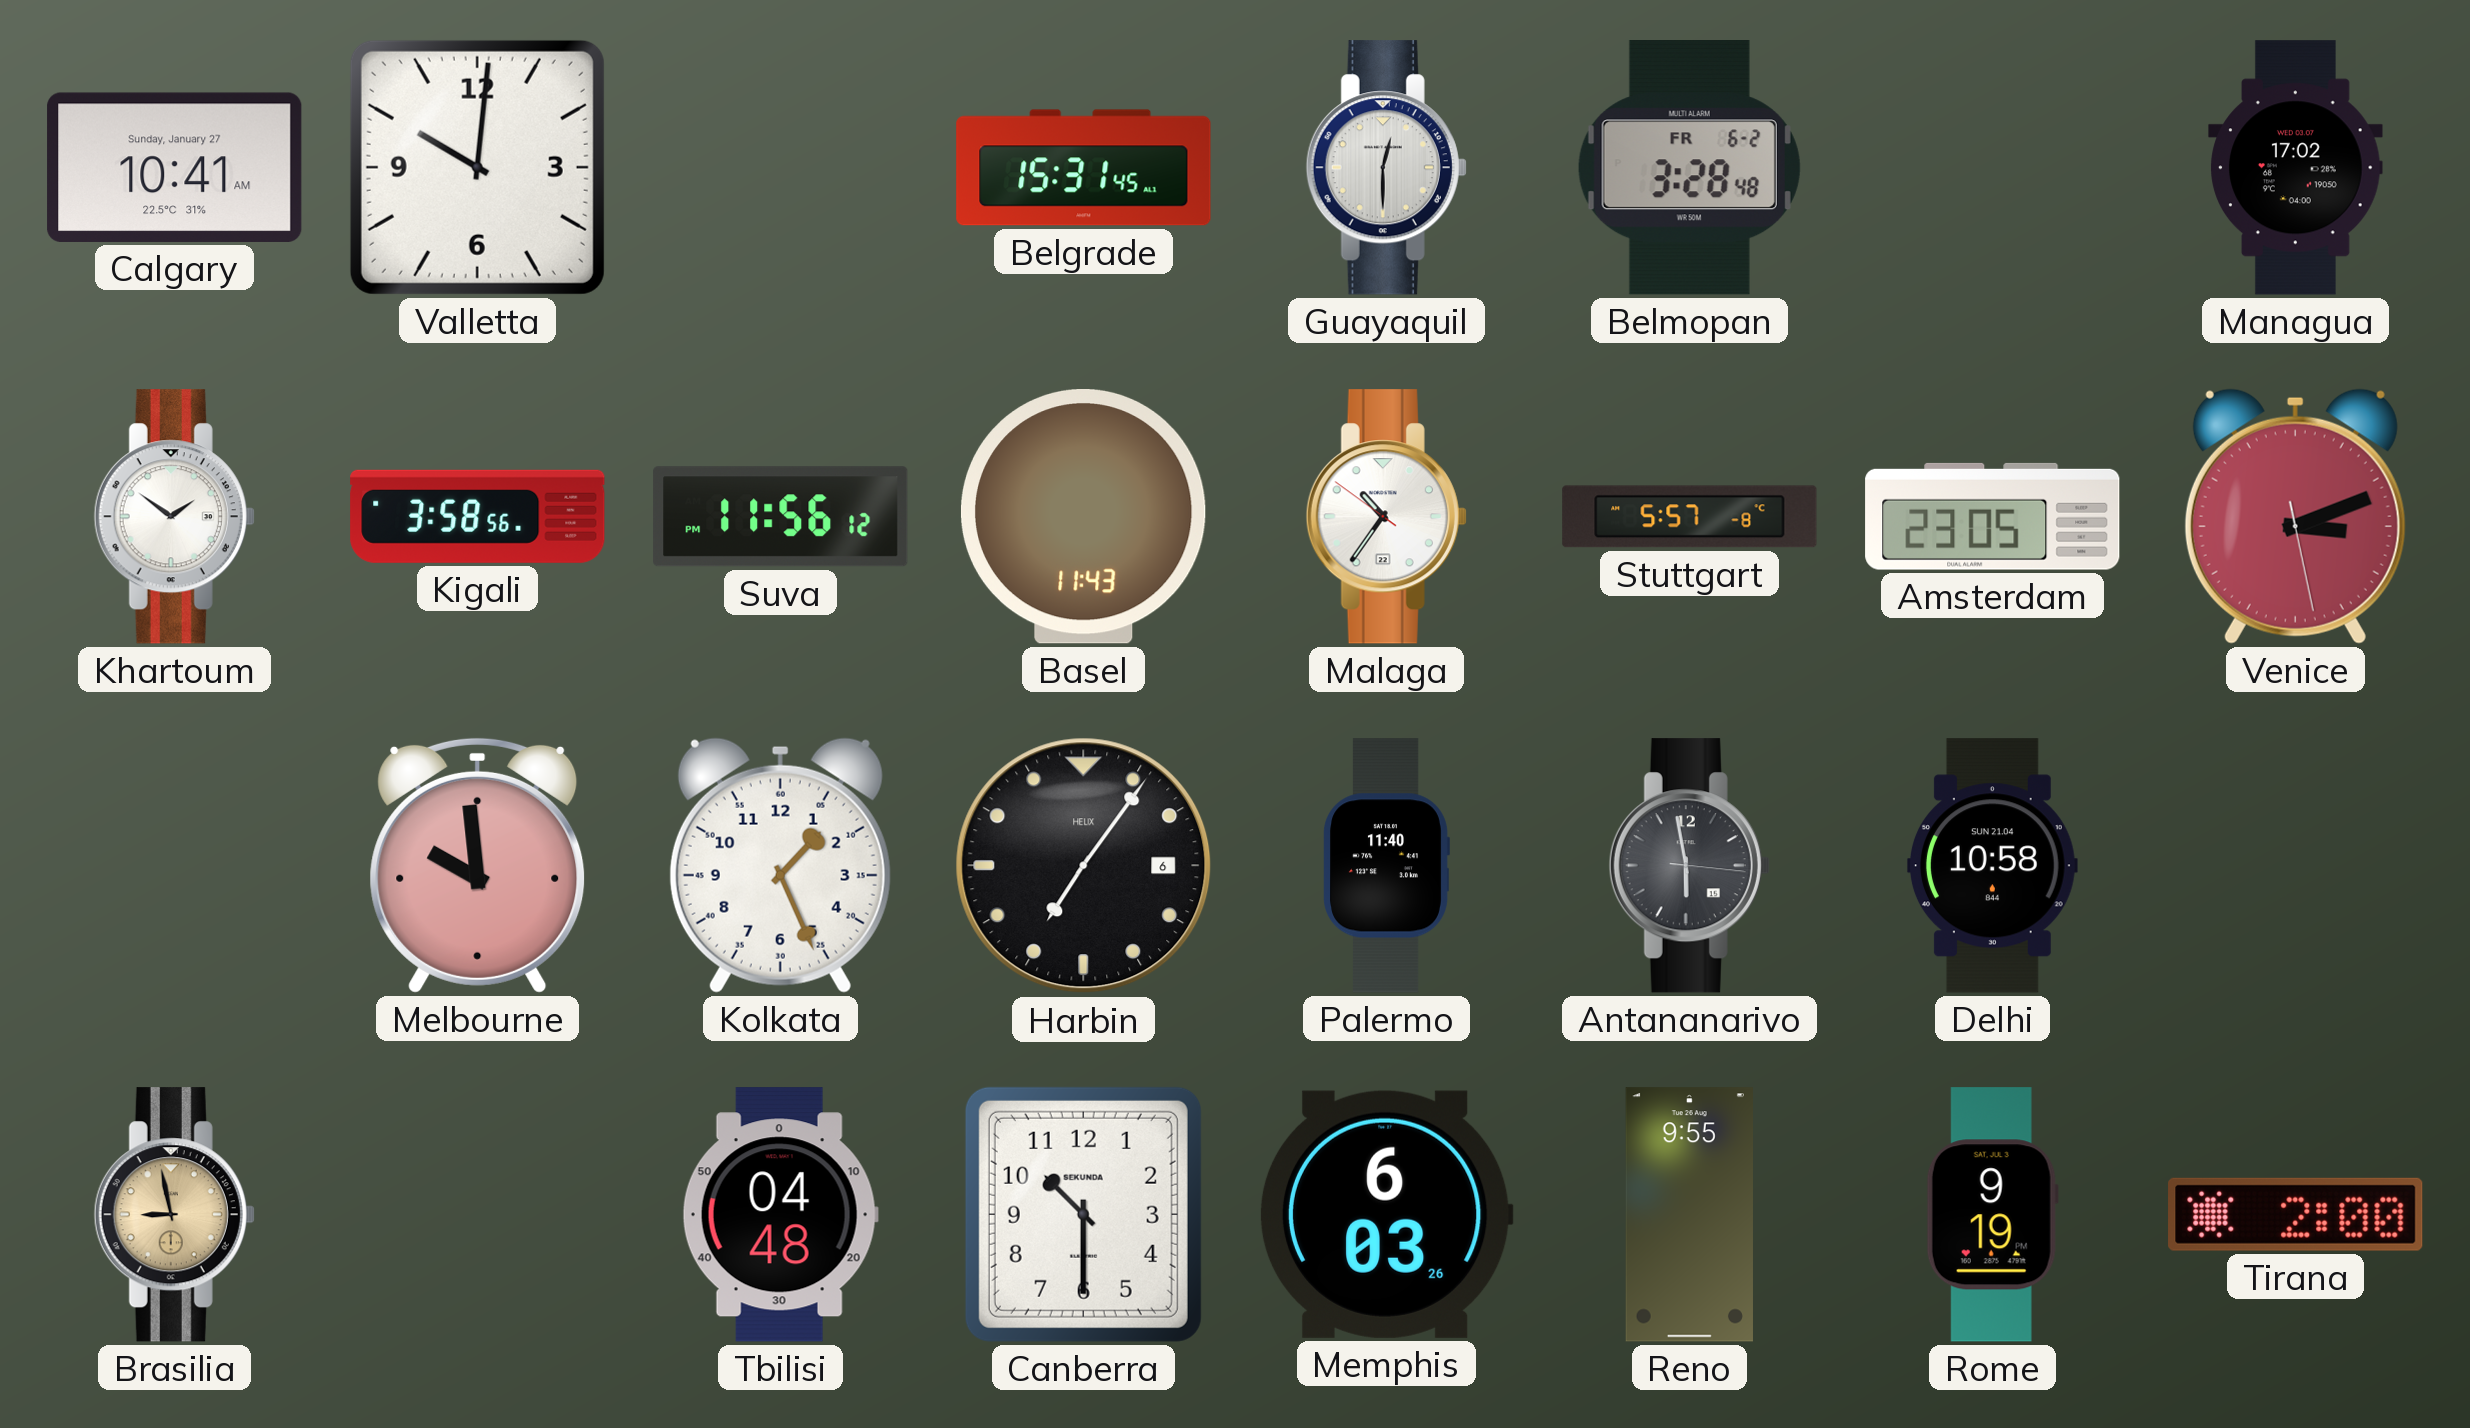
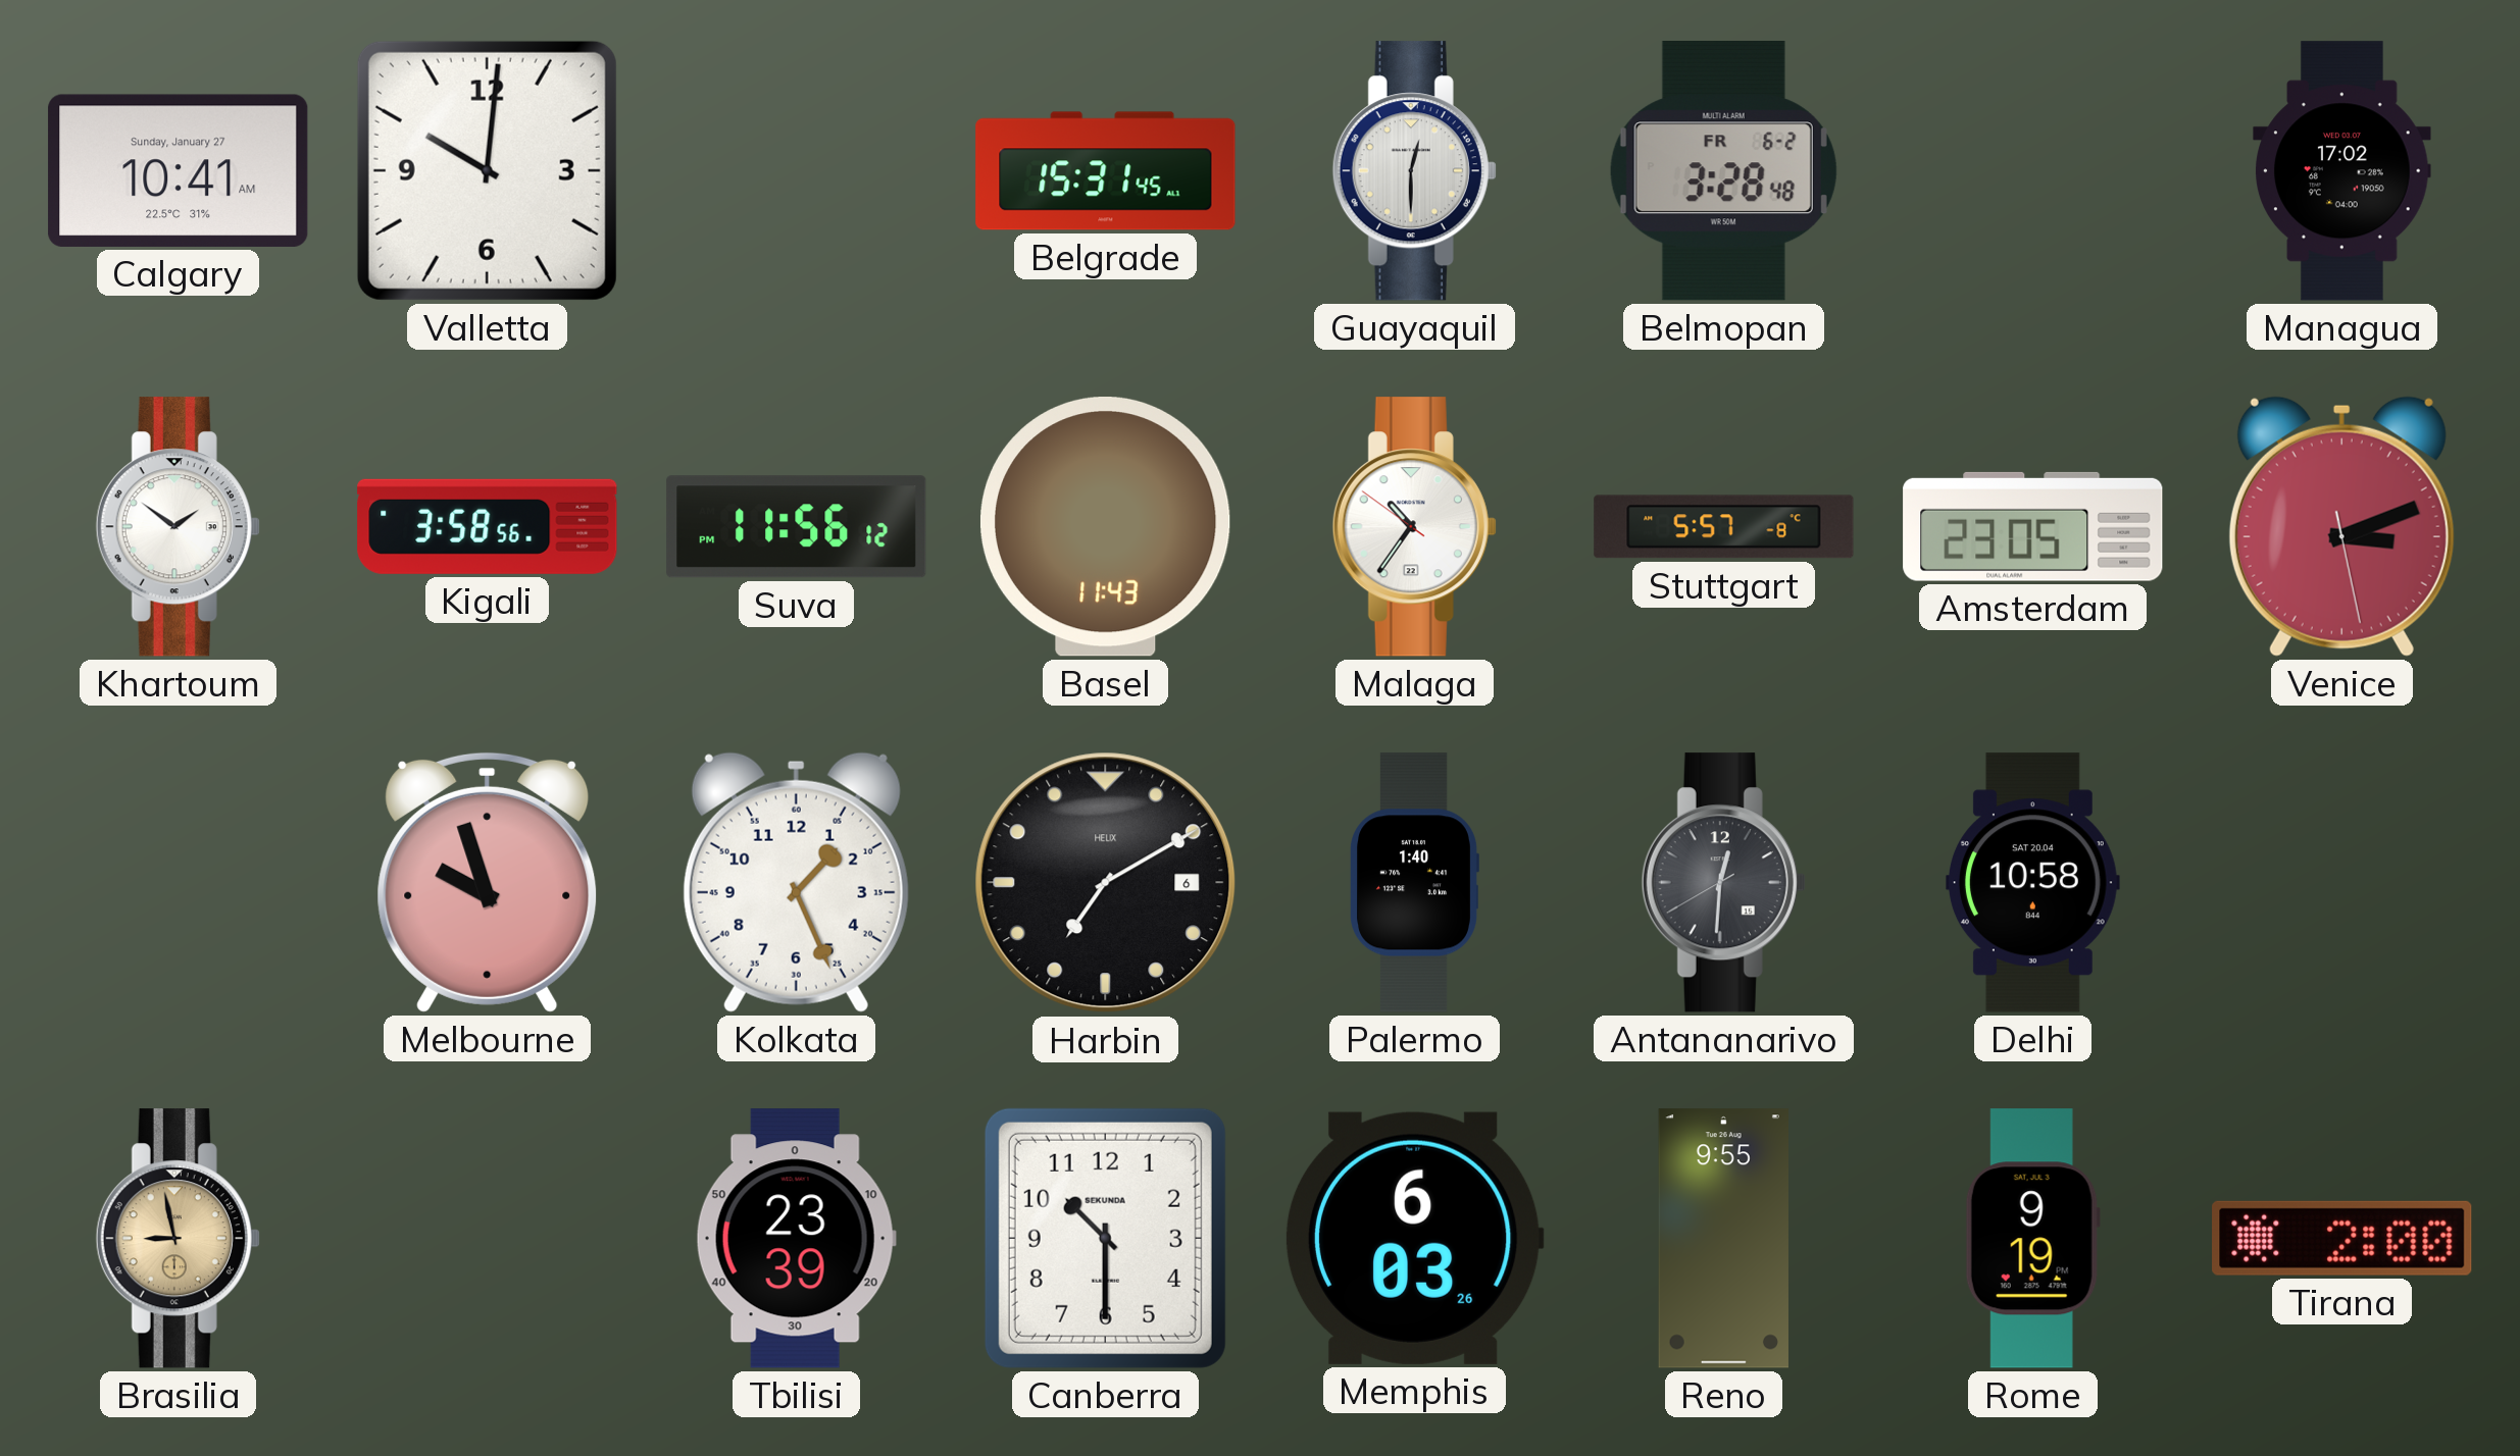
Melbourne: 9:59 -> 9:57 (488, 882)
Harbin: 7:06 -> 7:10 (1106, 883)
Palermo: 11:40 -> 1:40 (1414, 883)
Antananarivo: 5:58 -> 12:30 (1723, 883)
Delhi date: SUN 21.04 -> SAT 20.04 (2032, 883)
Tbilisi: 04:48 -> 23:39 (796, 1239)
